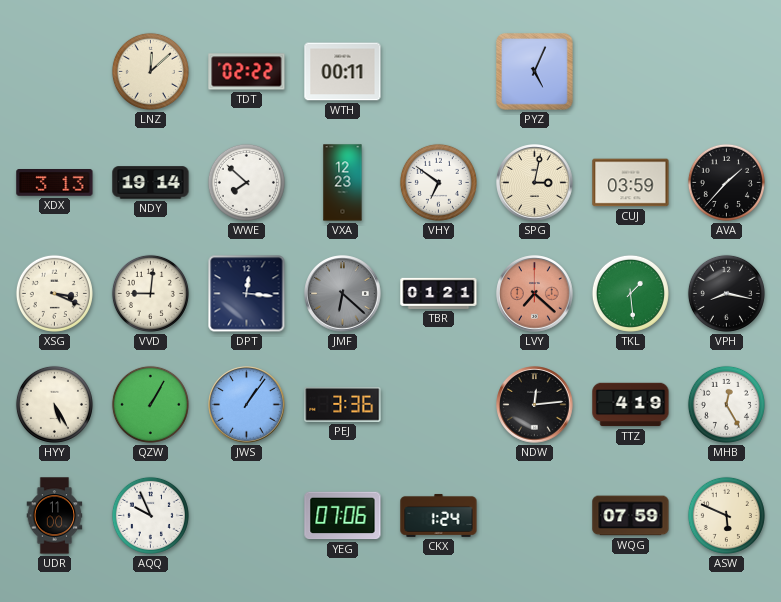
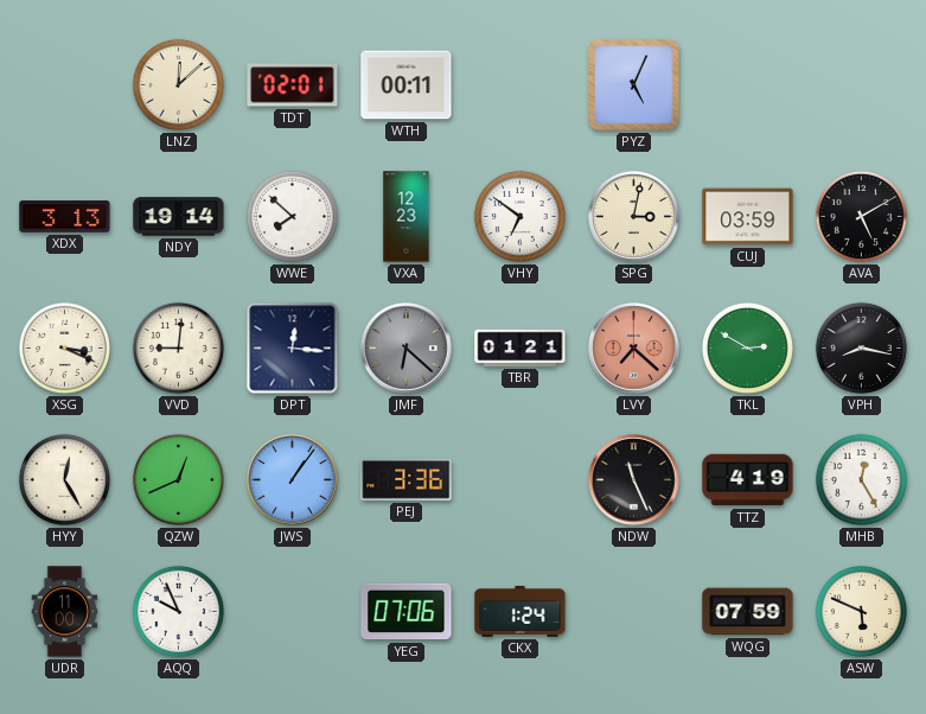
TDT: 02:22 -> 02:01 (293, 85)
AVA: 1:37 -> 5:10 (861, 216)
TKL: 1:29 -> 2:50 (747, 348)
HYY: 5:25 -> 12:25 (64, 479)
QZW: 1:05 -> 12:41 (178, 479)
NDW: 12:14 -> 11:26 (634, 480)
